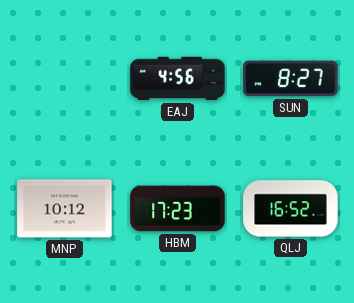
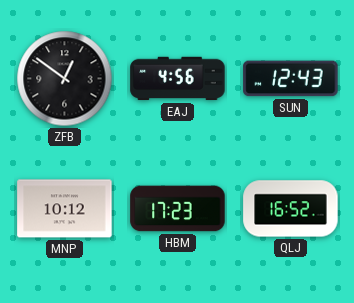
ZFB: none -> 12:51 (65, 79)
SUN: 8:27 -> 12:43 (291, 79)
